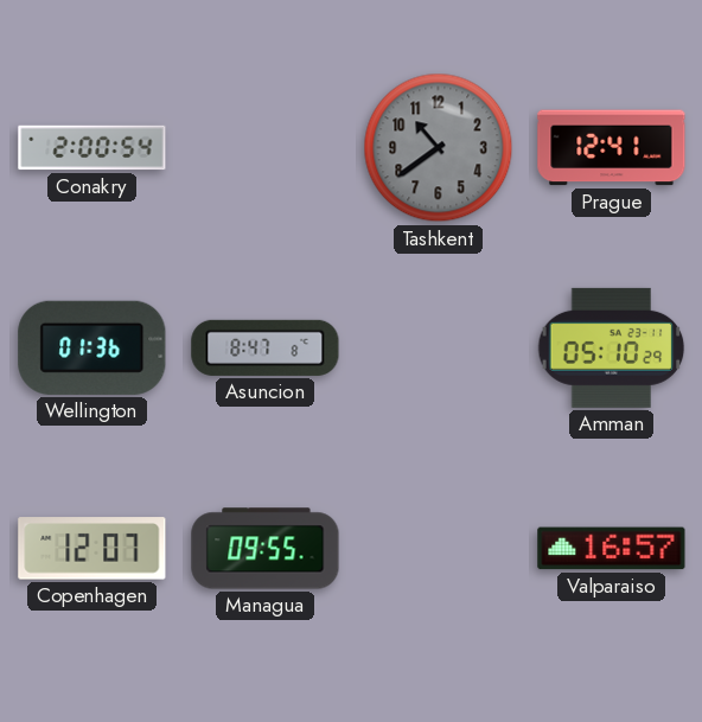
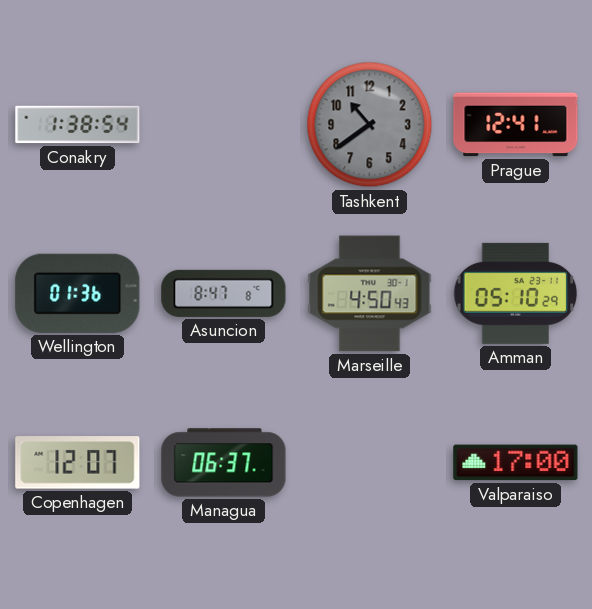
Conakry: 2:00 -> 1:38 (78, 125)
Marseille: none -> 4:50 (370, 294)
Managua: 09:55 -> 06:37 (224, 463)
Valparaiso: 16:57 -> 17:00 (516, 463)
